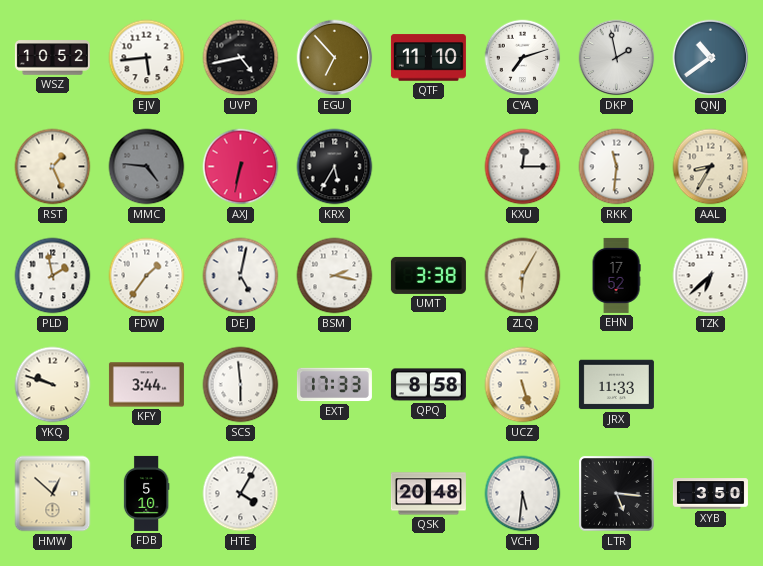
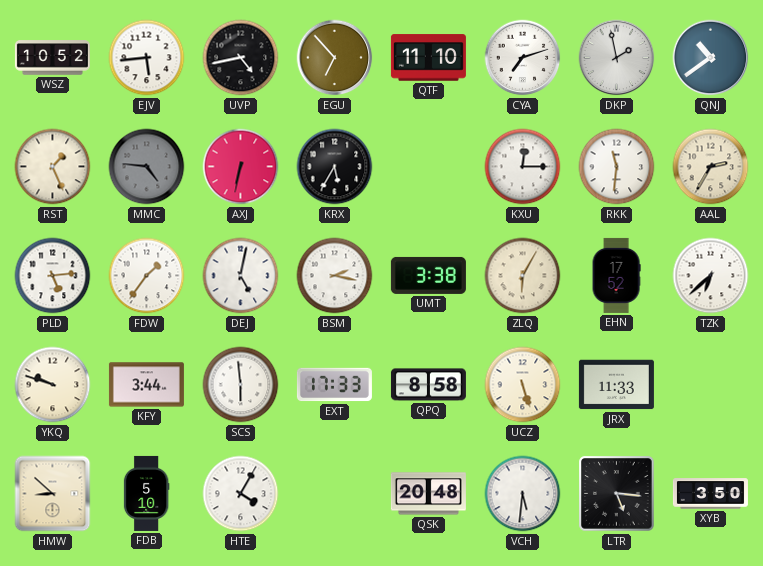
AAL: 8:35 -> 2:35 (711, 167)
PLD: 1:58 -> 5:14 (53, 276)
HMW: 12:52 -> 8:52 (53, 494)
